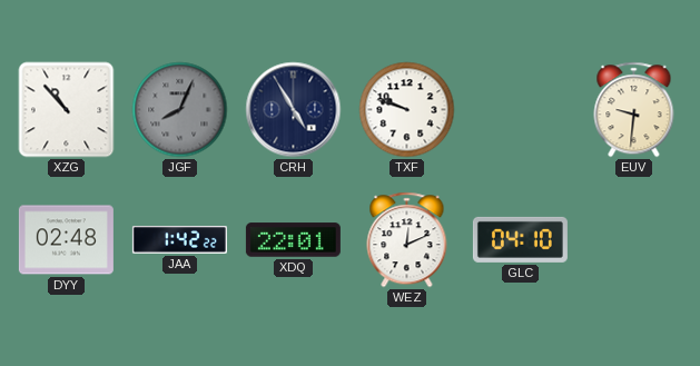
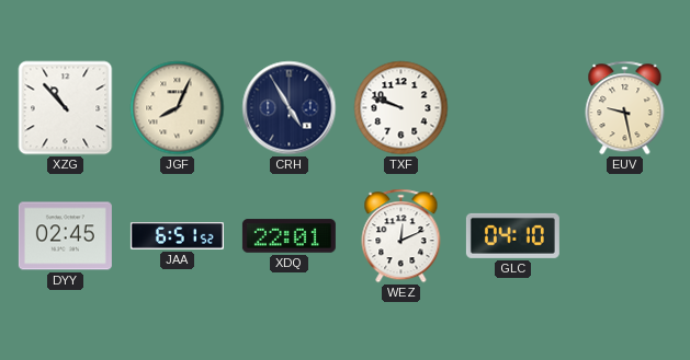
JGF dial: grey -> cream (178, 108)
EUV: 9:31 -> 9:28 (625, 108)
DYY: 02:48 -> 02:45 (65, 236)
JAA: 1:42 -> 6:51 (177, 236)
